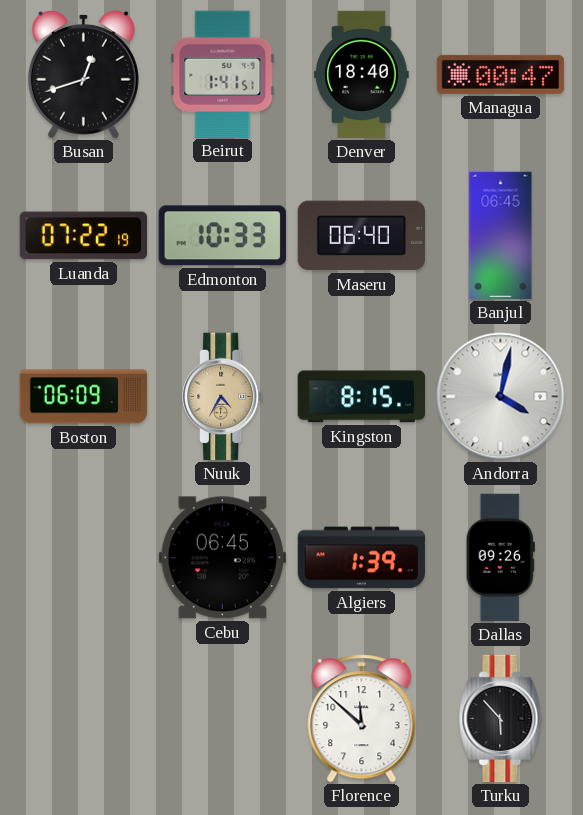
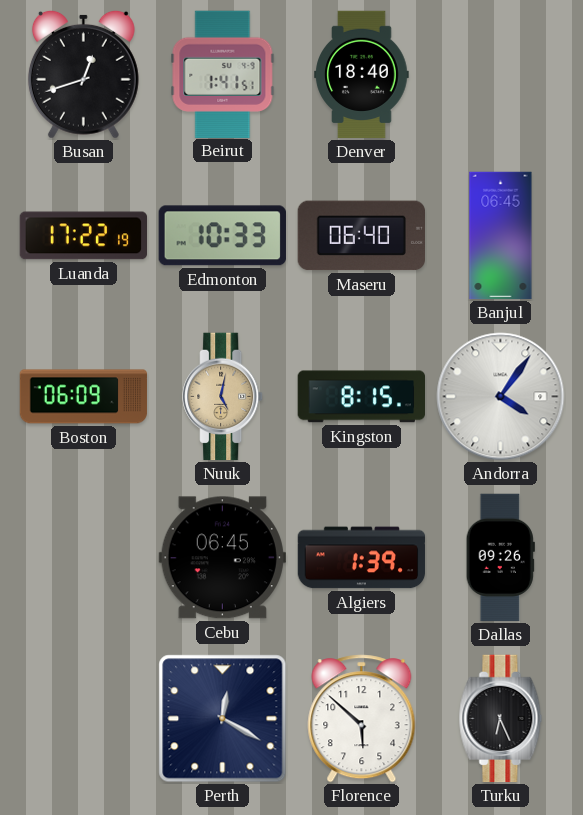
Managua: 00:47 -> none (501, 74)
Luanda: 07:22 -> 17:22 (84, 236)
Nuuk: 4:35 -> 5:02 (223, 397)
Andorra: 4:02 -> 4:06 (501, 397)
Perth: none -> 12:20 (223, 719)
Florence: 11:52 -> 5:52 (362, 719)
Turku: 5:53 -> 6:26 (501, 719)
